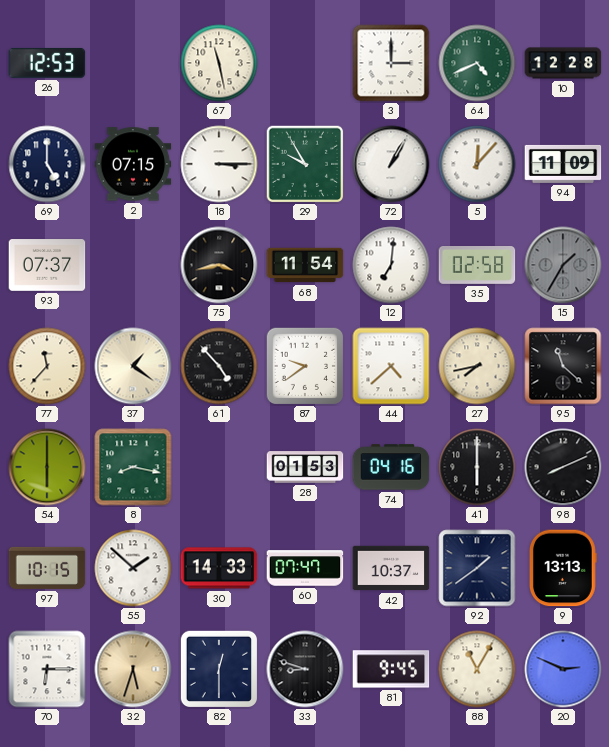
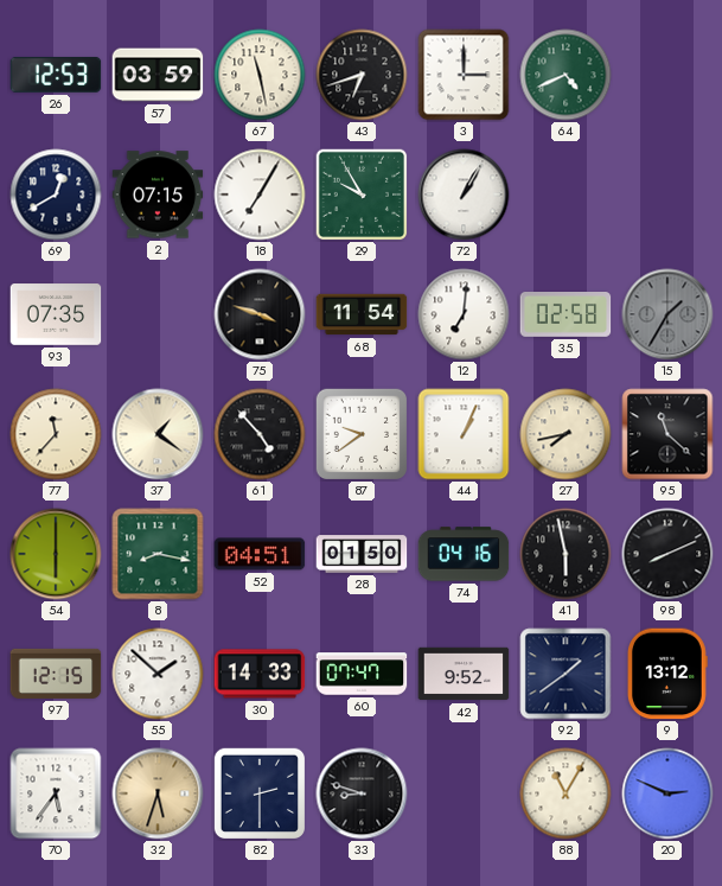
57: none -> 03:59 (158, 75)
43: none -> 6:42 (362, 75)
10: 12:28 -> none (563, 63)
69: 5:00 -> 12:40 (56, 195)
18: 3:15 -> 7:05 (260, 195)
5: 12:07 -> none (477, 164)
94: 11:09 -> none (563, 164)
93: 07:37 -> 07:35 (56, 314)
75: 3:43 -> 3:48 (260, 314)
44: 4:38 -> 1:04 (464, 434)
52: none -> 04:51 (260, 554)
28: 01:53 -> 01:50 (362, 554)
41: 6:00 -> 5:58 (566, 554)
97: 10:15 -> 12:15 (56, 674)
42: 10:37 -> 9:52 (464, 674)
9: 13:13 -> 13:12 (667, 674)
70: 6:15 -> 5:36 (56, 793)
82: 12:30 -> 2:30 (258, 792)
81: 9:45 -> none (391, 669)
